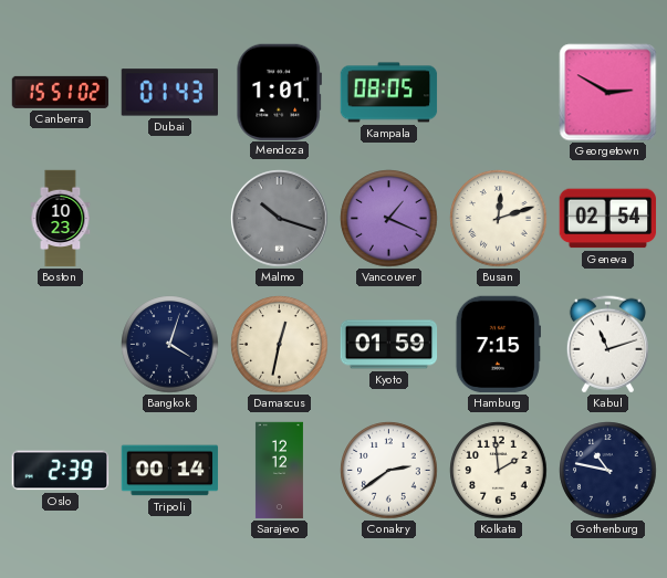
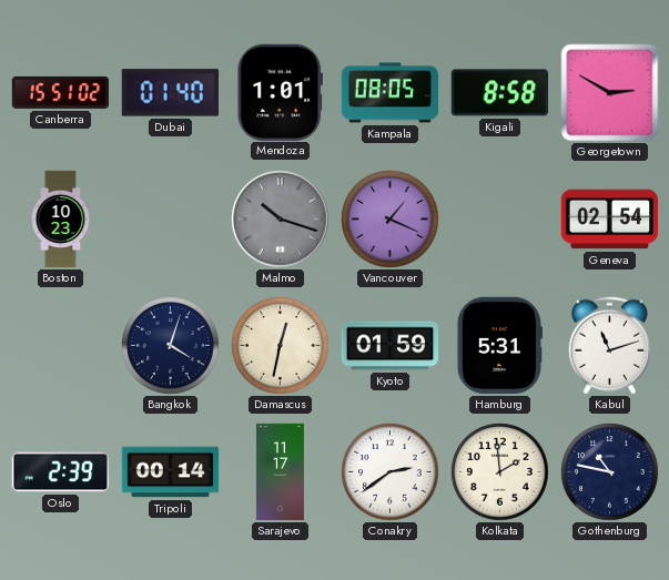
Dubai: 01:43 -> 01:40 (170, 93)
Kigali: none -> 8:58 (500, 93)
Busan: 12:12 -> none (499, 219)
Hamburg: 7:15 -> 5:31 (499, 346)
Sarajevo: 12:12 -> 11:17 (280, 472)
